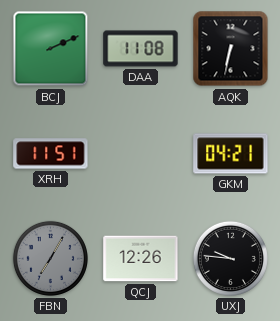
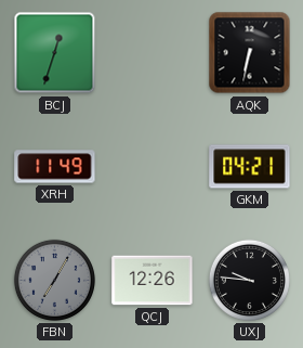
BCJ: 2:11 -> 12:33 (55, 53)
DAA: 11:08 -> none (141, 49)
XRH: 11:51 -> 11:49 (55, 167)
